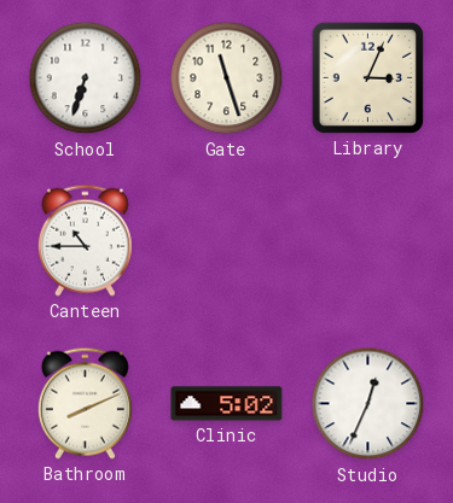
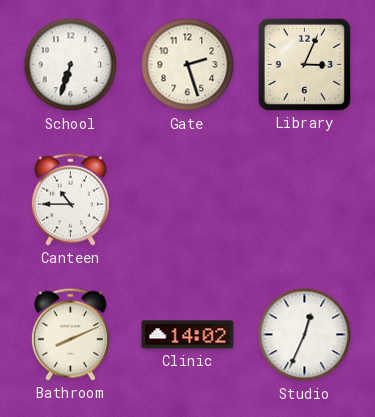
Gate: 11:27 -> 2:27 (188, 65)
Clinic: 5:02 -> 14:02 (188, 335)
